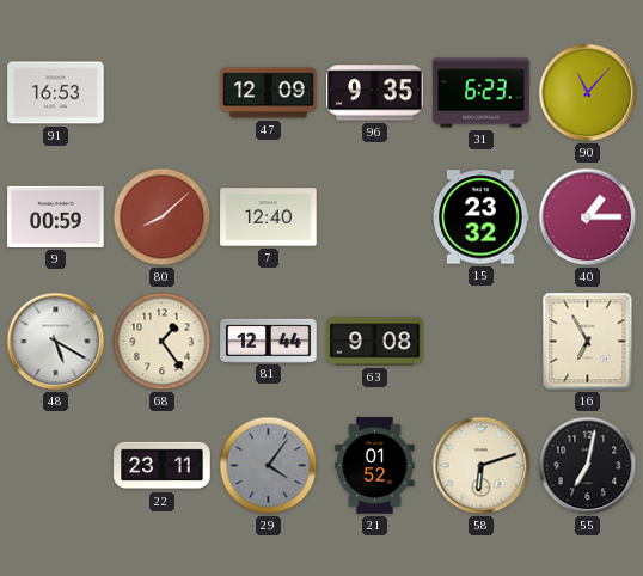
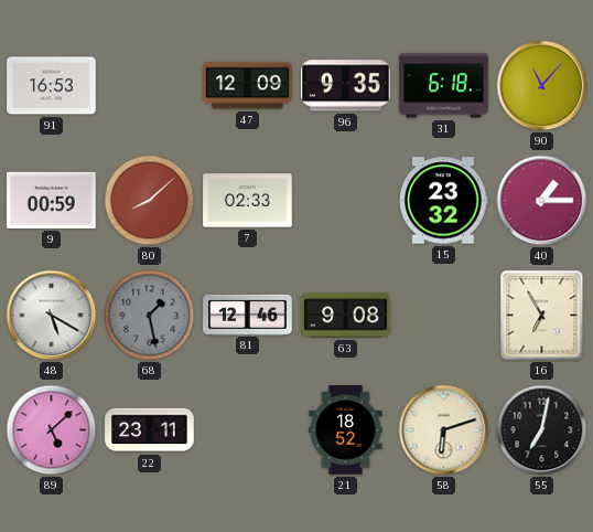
31: 6:23 -> 6:18 (444, 86)
7: 12:40 -> 02:33 (248, 201)
68: 1:24 -> 1:28 (150, 316)
68 dial: cream -> grey (150, 316)
81: 12:44 -> 12:46 (248, 315)
89: none -> 5:08 (52, 430)
29: 4:06 -> none (269, 466)
21: 01:52 -> 18:52 (346, 430)
